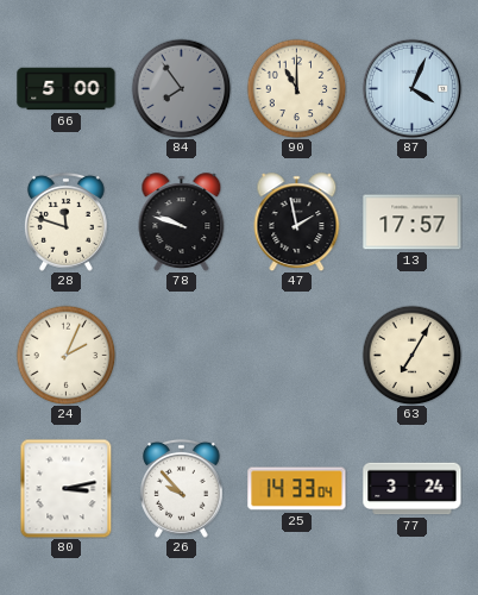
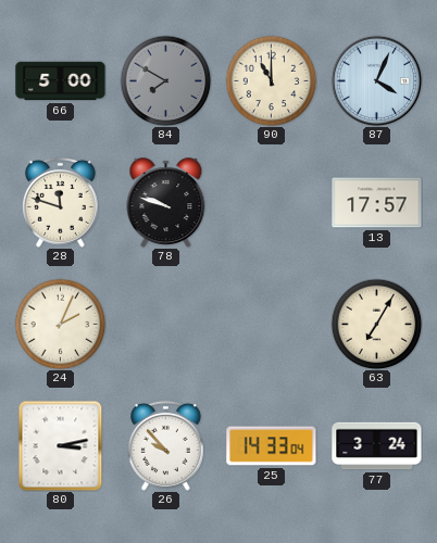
84: 7:54 -> 7:50 (165, 80)
47: 1:58 -> none (297, 223)
